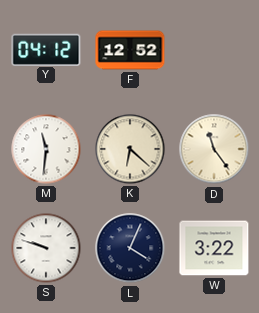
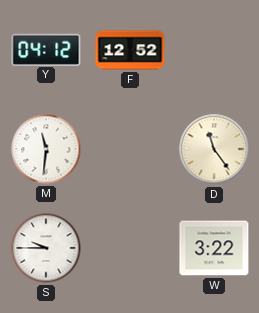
K: 6:22 -> none (130, 149)
S: 9:48 -> 9:45 (46, 248)
L: 4:04 -> none (130, 248)
